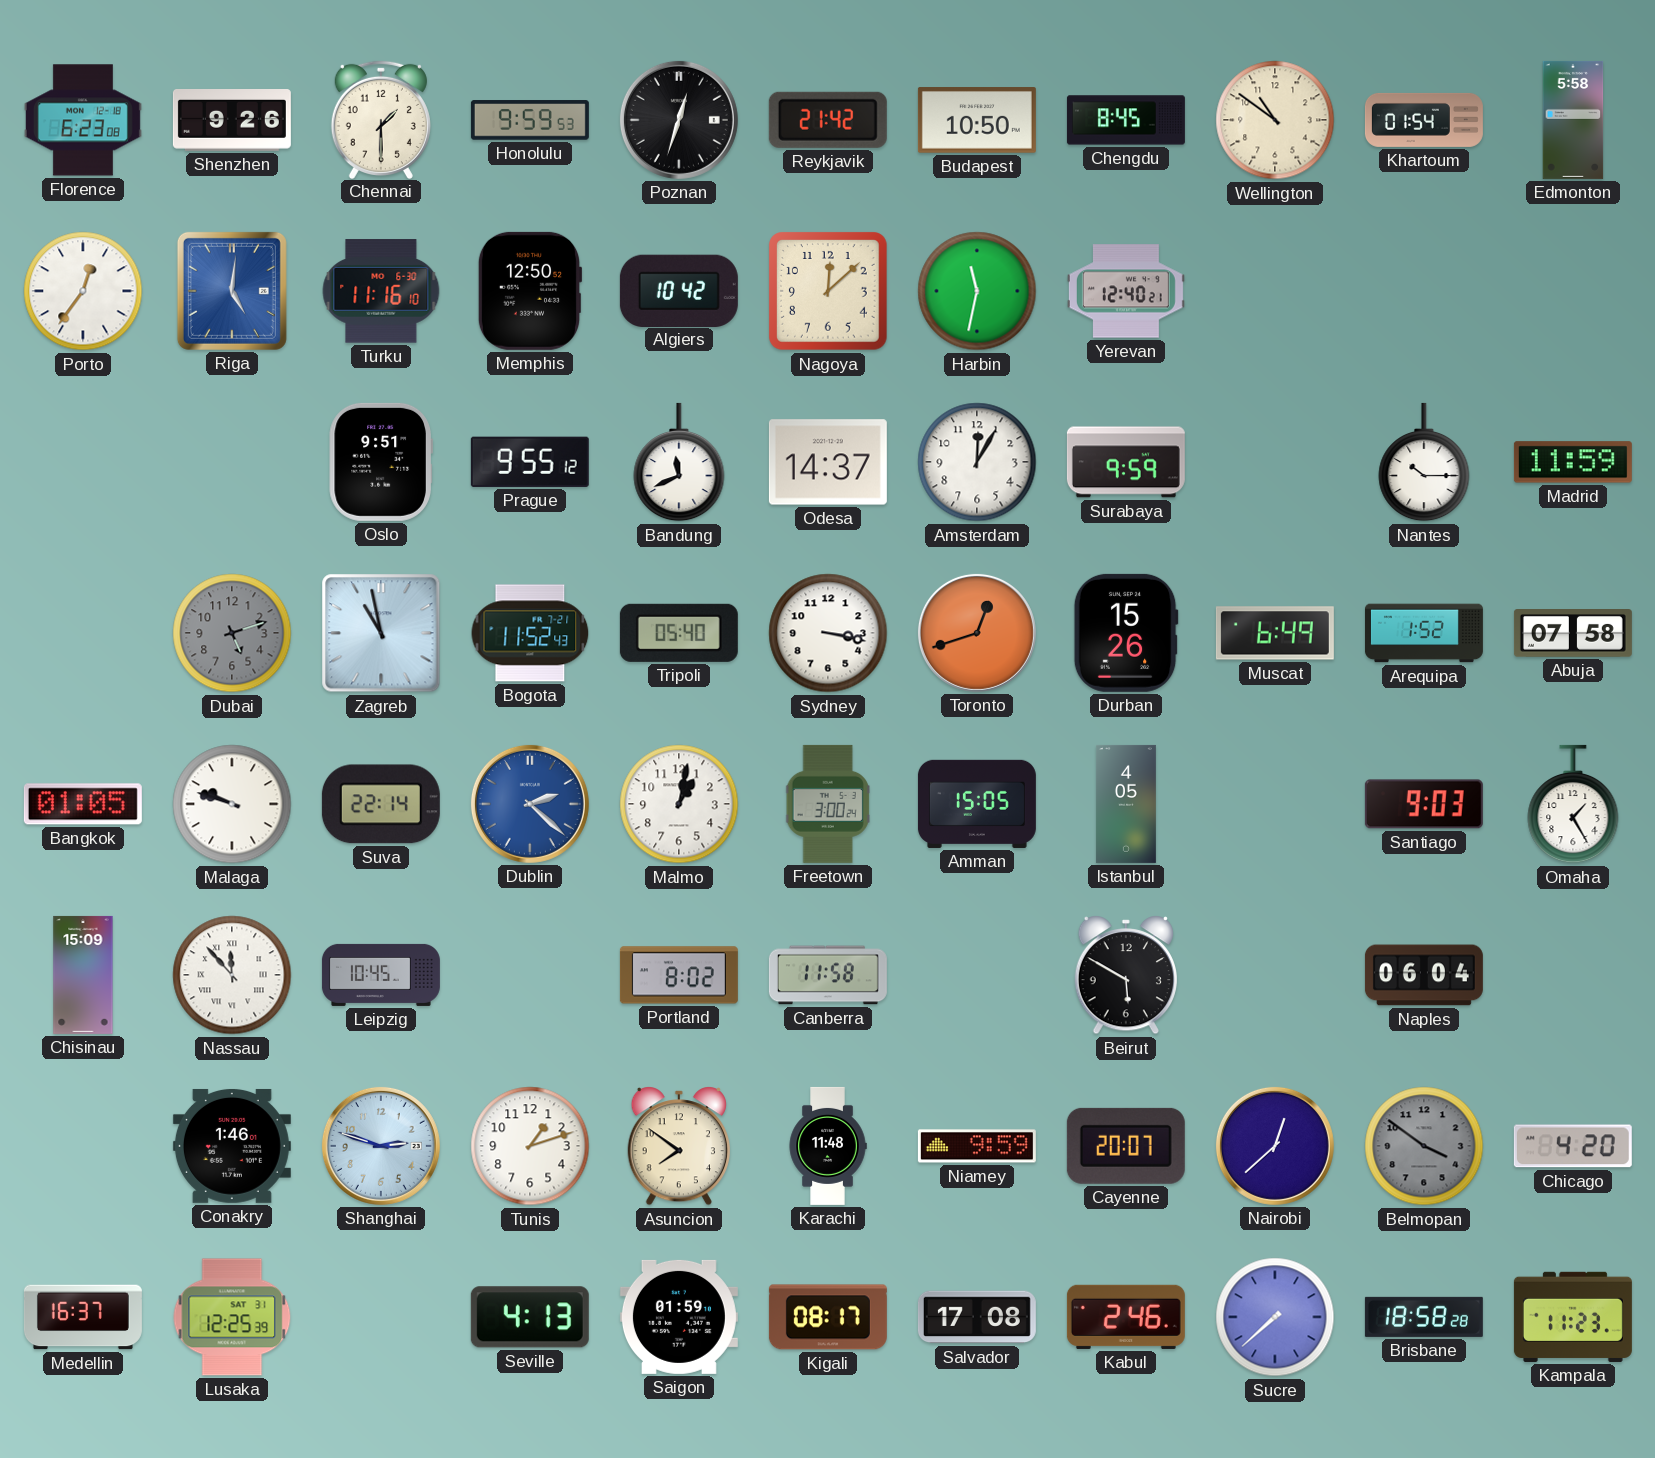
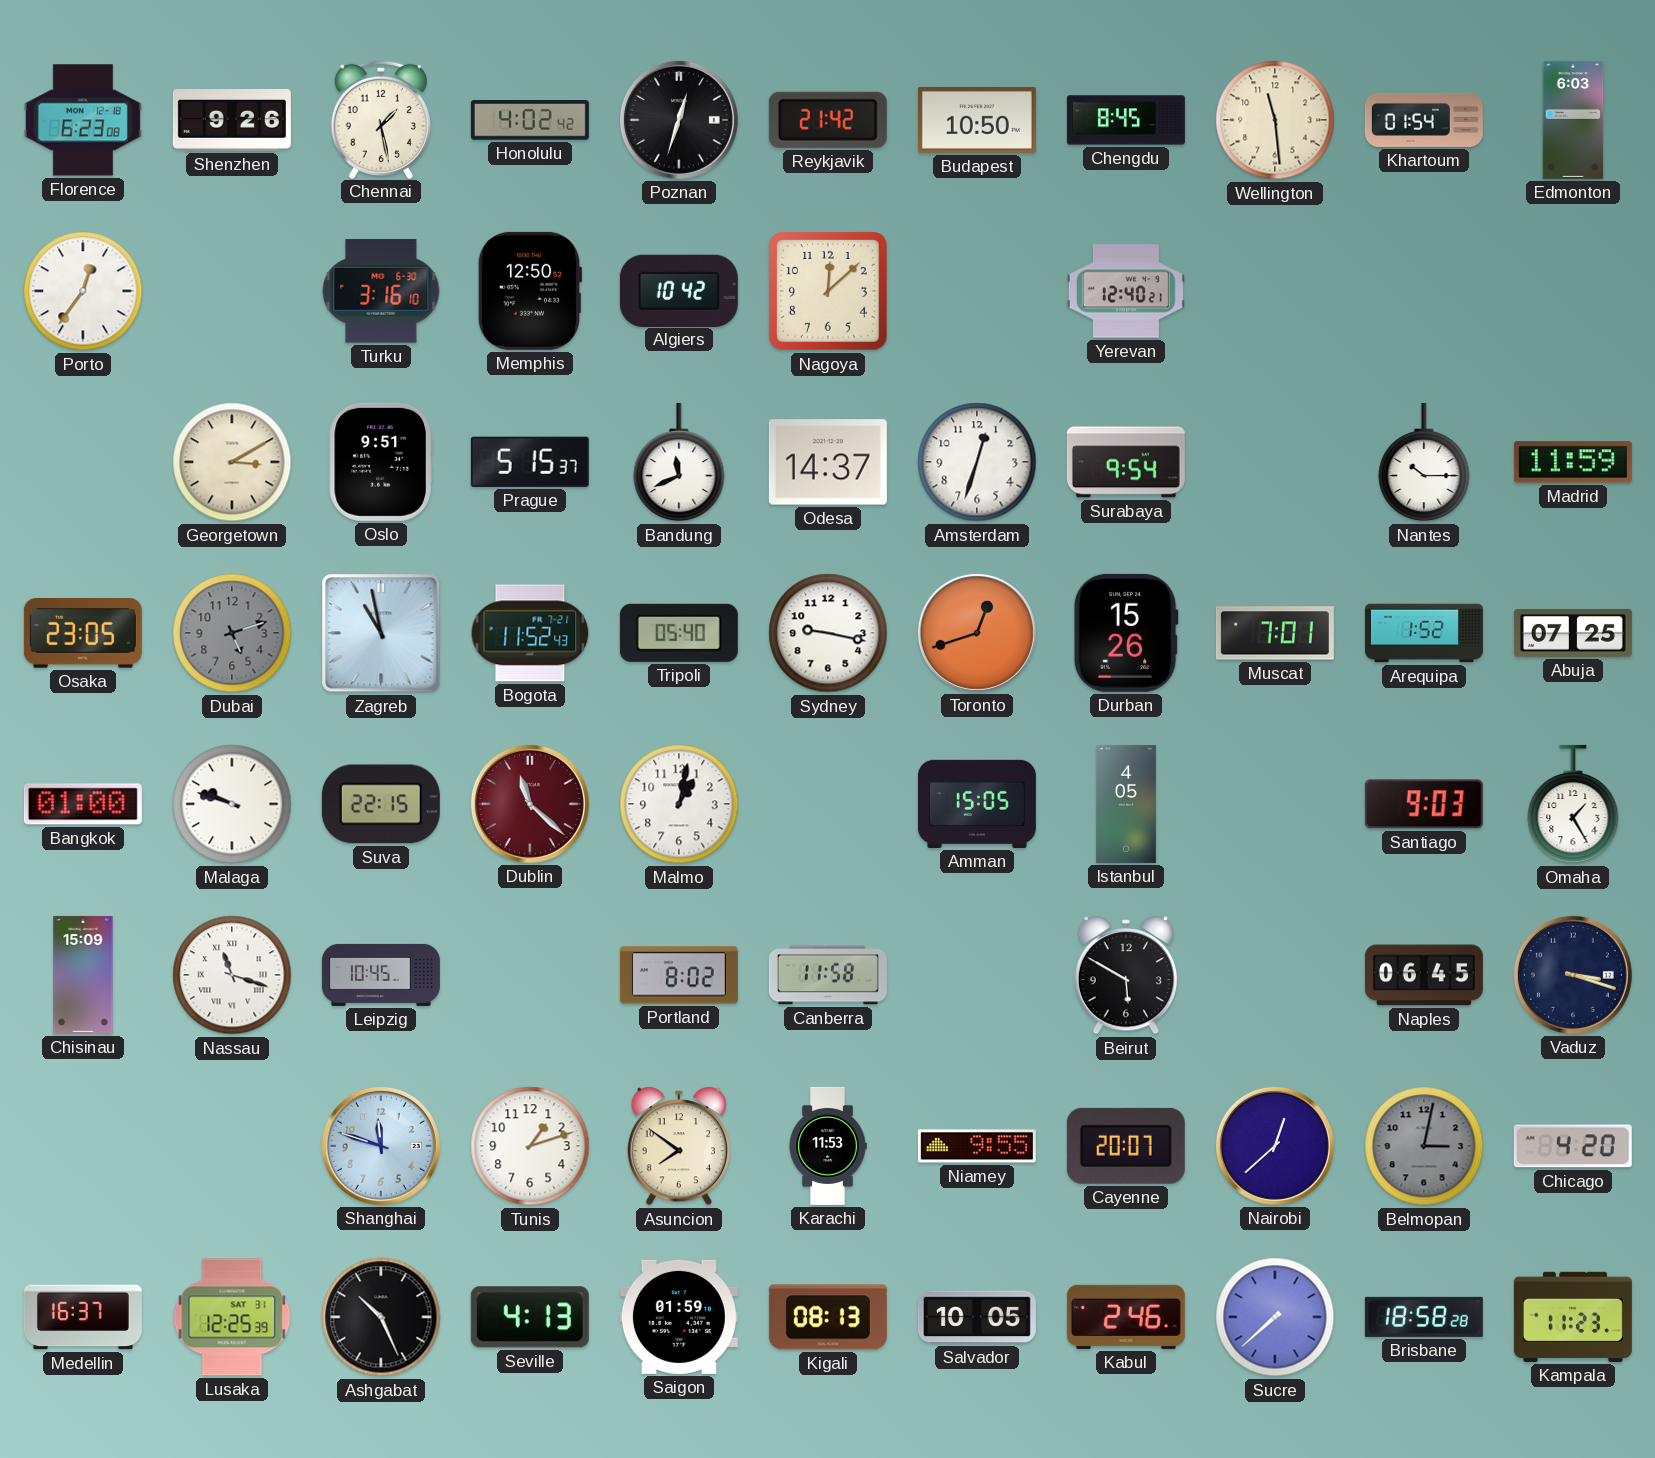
Chennai: 1:30 -> 1:28 (381, 119)
Honolulu: 9:59 -> 4:02 (530, 120)
Wellington: 10:51 -> 11:29 (1275, 120)
Edmonton: 5:58 -> 6:03 (1573, 120)
Riga: 5:01 -> none (232, 291)
Turku: 11:16 -> 3:16 (381, 291)
Harbin: 11:32 -> none (977, 291)
Georgetown: none -> 3:10 (232, 462)
Prague: 9:55 -> 5:15 (530, 462)
Amsterdam: 12:05 -> 12:33 (977, 462)
Surabaya: 9:59 -> 9:54 (1126, 462)
Osaka: none -> 23:05 (83, 634)
Sydney: 3:17 -> 9:17 (828, 633)
Muscat: 6:49 -> 7:01 (1275, 633)
Abuja: 07:58 -> 07:25 (1573, 634)
Bangkok: 01:05 -> 01:00 (83, 804)
Suva: 22:14 -> 22:15 (381, 804)
Dublin: 2:22 -> 11:22 (530, 804)
Dublin dial: blue -> burgundy (530, 804)
Freetown: 3:00 -> none (828, 804)
Nassau: 11:53 -> 11:18 (232, 975)
Naples: 06:04 -> 06:45 (1424, 975)
Vaduz: none -> 3:18 (1573, 975)
Conakry: 1:46 -> none (232, 1146)
Shanghai: 2:48 -> 11:48 (381, 1146)
Karachi: 11:48 -> 11:53 (828, 1146)
Niamey: 9:59 -> 9:55 (977, 1146)
Belmopan: 3:51 -> 3:02 (1424, 1146)
Ashgabat: none -> 10:26 (381, 1317)
Kigali: 08:17 -> 08:13 (828, 1317)
Salvador: 17:08 -> 10:05 (977, 1317)
